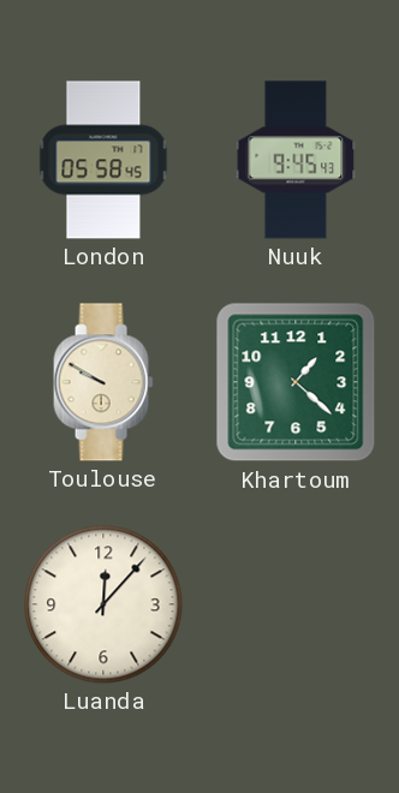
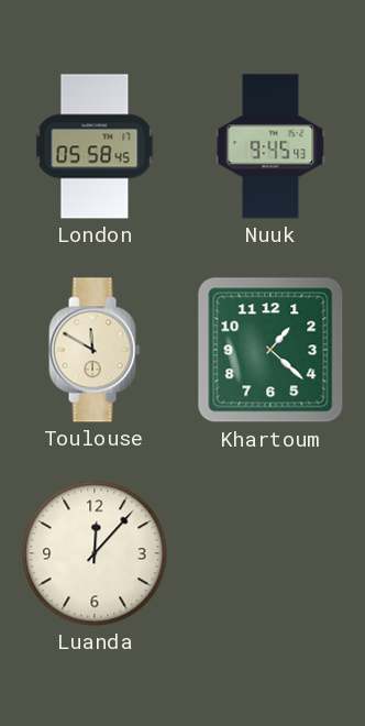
Toulouse: 9:50 -> 11:50 (95, 350)
